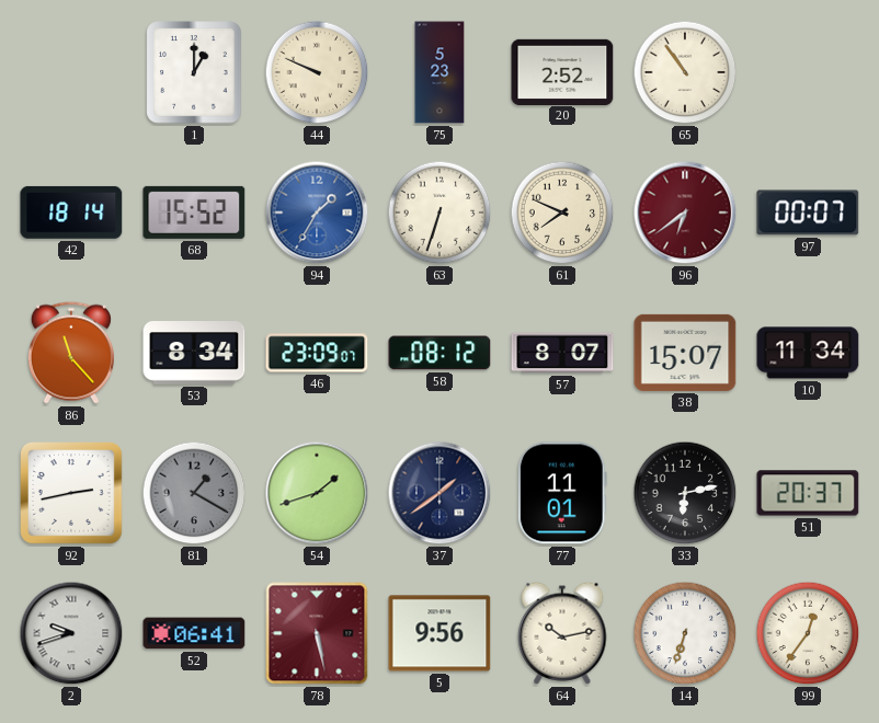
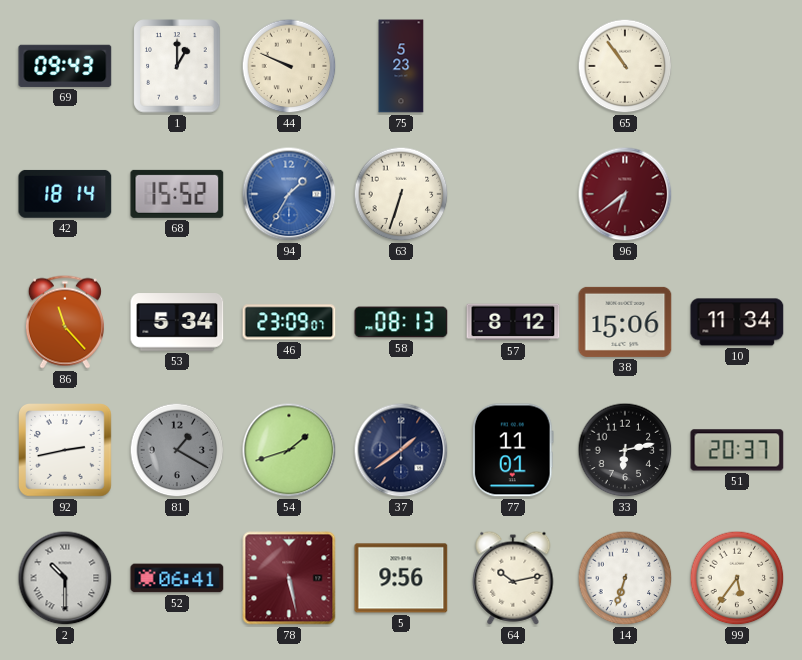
69: none -> 09:43 (65, 66)
20: 2:52 -> none (562, 71)
61: 7:49 -> none (562, 213)
97: 00:07 -> none (808, 213)
53: 8:34 -> 5:34 (177, 322)
58: 08:12 -> 08:13 (401, 322)
57: 8:07 -> 8:12 (513, 322)
38: 15:07 -> 15:06 (625, 322)
2: 9:42 -> 10:30 (65, 578)
99: 12:36 -> 5:36 (737, 578)
